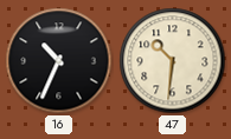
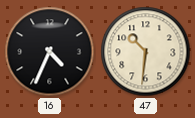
16: 10:34 -> 4:34 (50, 52)
